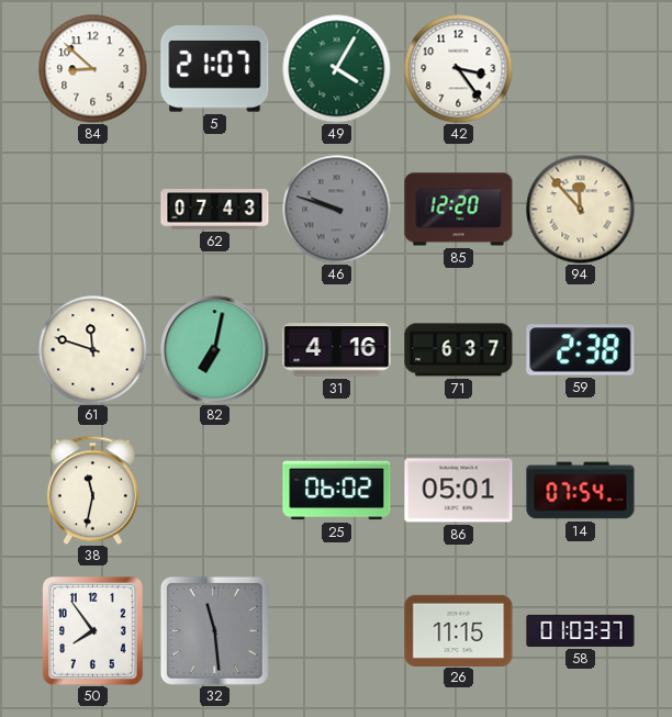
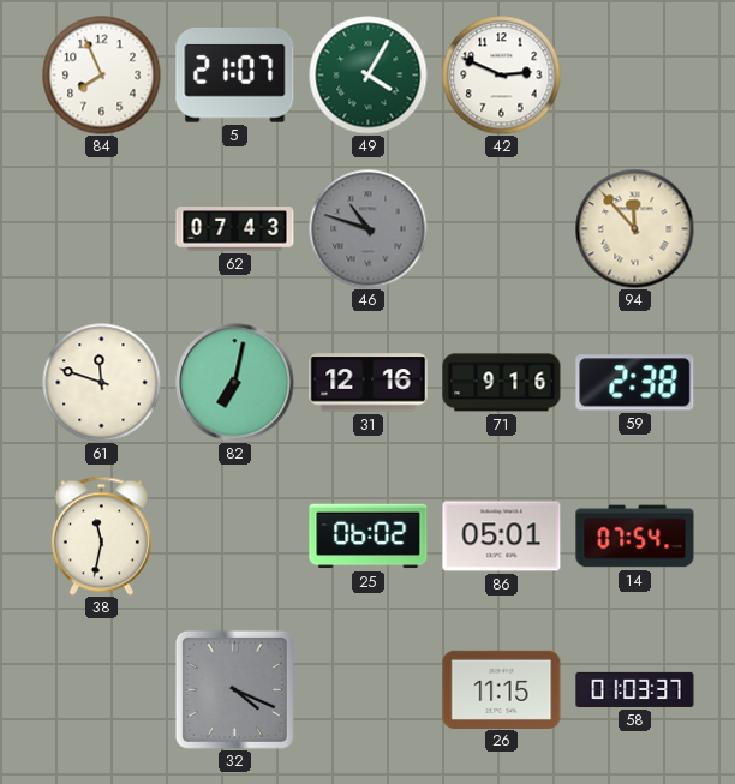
84: 8:52 -> 7:56 (102, 76)
42: 3:24 -> 2:49 (502, 76)
46: 9:48 -> 10:48 (369, 229)
85: 12:20 -> none (459, 210)
31: 4:16 -> 12:16 (369, 383)
71: 6:37 -> 9:16 (502, 383)
50: 7:54 -> none (93, 631)
32: 11:29 -> 4:19 (234, 689)
